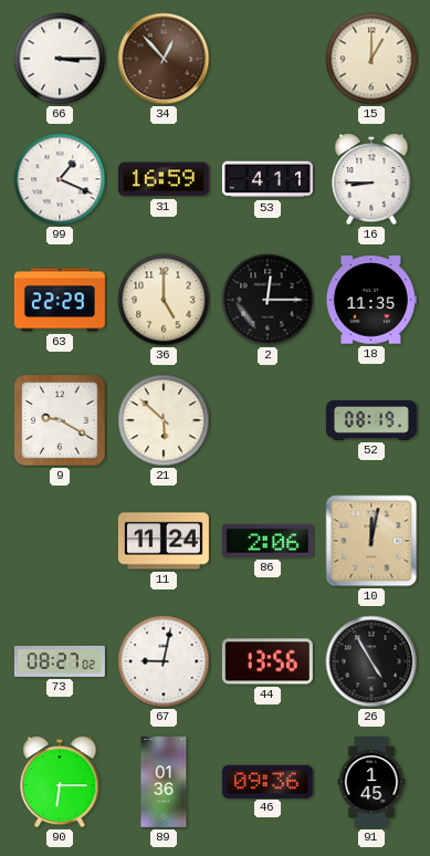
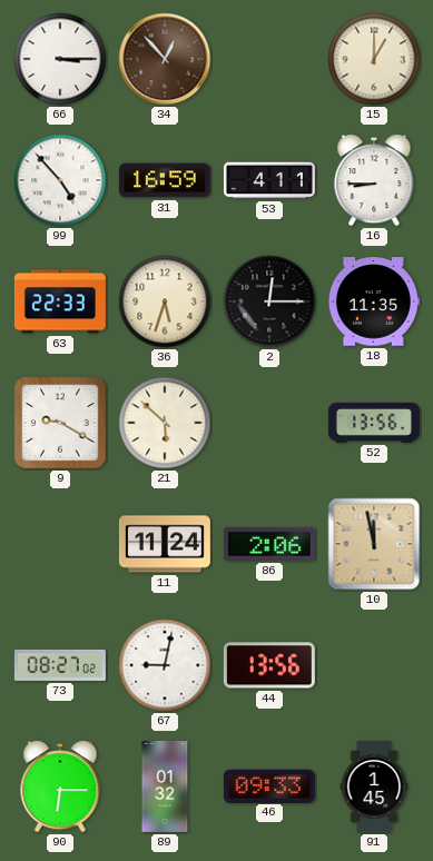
99: 1:19 -> 4:53 (60, 180)
63: 22:29 -> 22:33 (60, 301)
36: 5:00 -> 5:33 (165, 301)
52: 08:19 -> 13:56 (374, 423)
10: 12:02 -> 11:58 (374, 544)
26: 4:55 -> none (371, 661)
89: 01:36 -> 01:32 (165, 786)
46: 09:36 -> 09:33 (269, 785)
